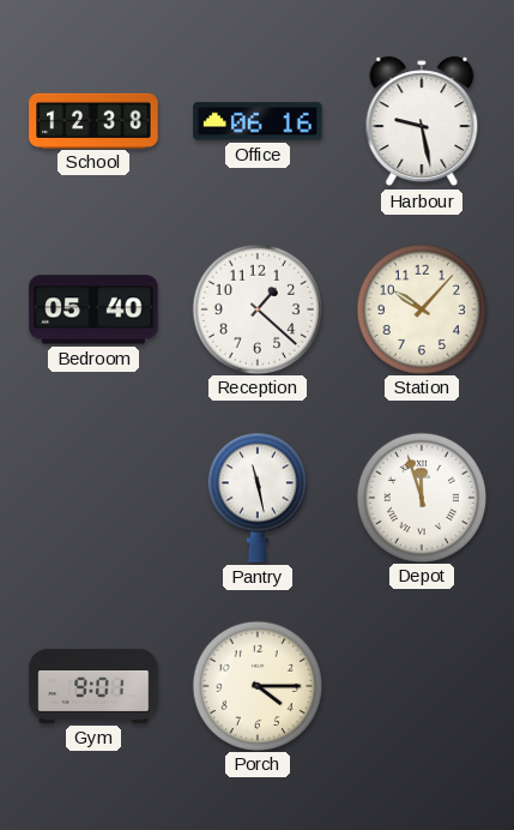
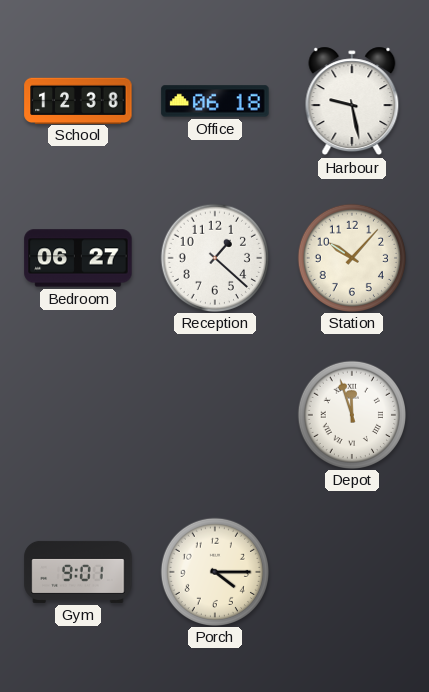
Office: 06:16 -> 06:18 (215, 101)
Bedroom: 05:40 -> 06:27 (78, 258)
Pantry: 11:28 -> none (258, 498)
